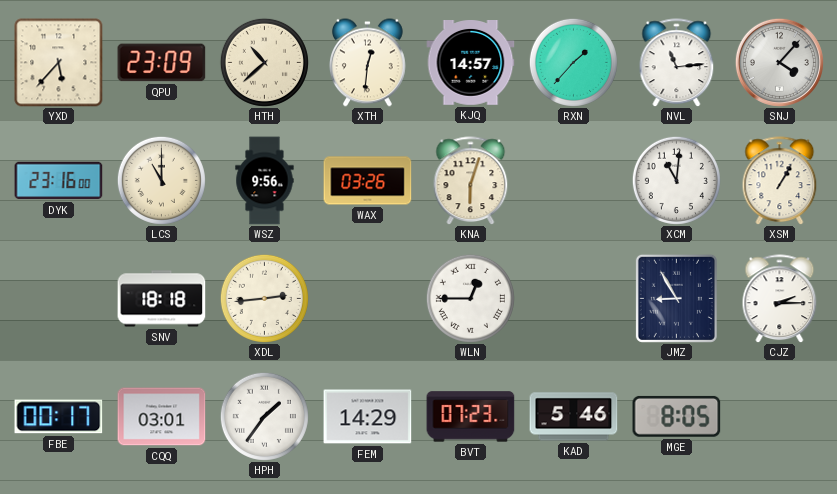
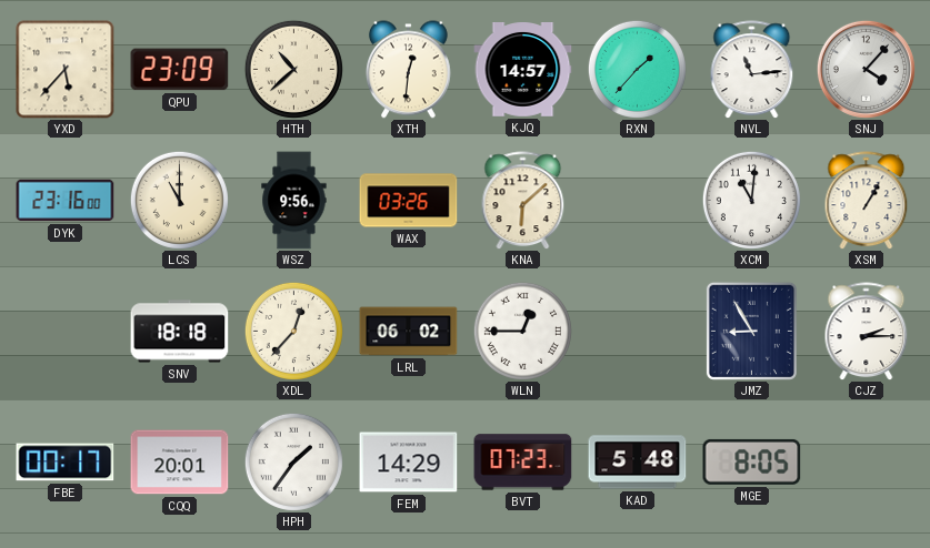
KNA: 6:03 -> 6:08 (523, 201)
XDL: 2:44 -> 12:37 (293, 331)
LRL: none -> 06:02 (409, 332)
CQQ: 03:01 -> 20:01 (180, 463)
KAD: 5:46 -> 5:48 (638, 463)
